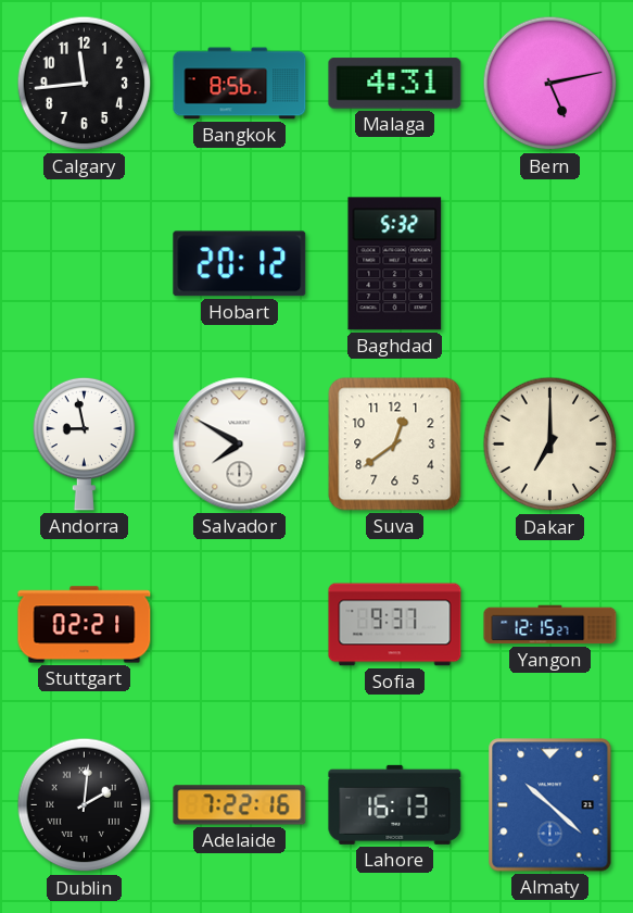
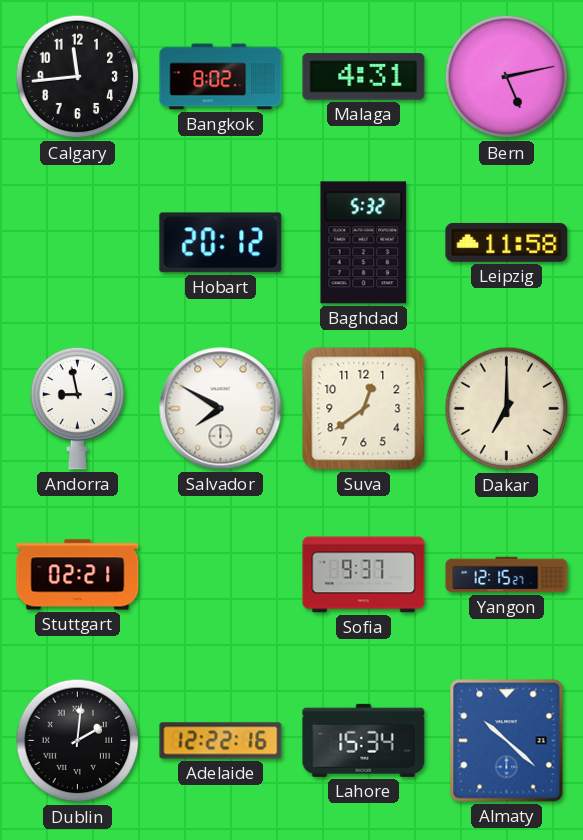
Bangkok: 8:56 -> 8:02 (221, 77)
Leipzig: none -> 11:58 (507, 242)
Adelaide: 7:22 -> 12:22 (221, 741)
Lahore: 16:13 -> 15:34 (364, 740)
